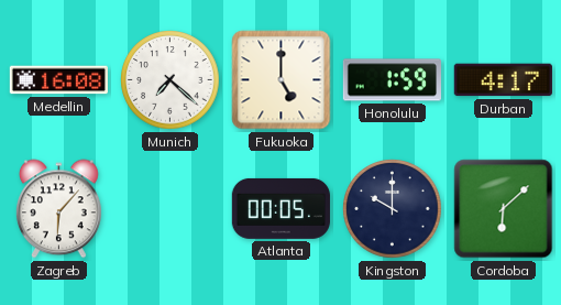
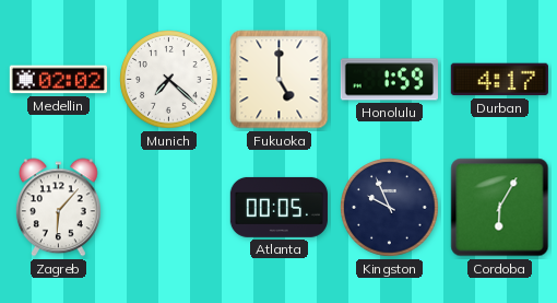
Medellin: 16:08 -> 02:02 (58, 80)
Kingston: 10:00 -> 9:56 (390, 208)
Cordoba: 6:08 -> 6:05 (500, 208)
